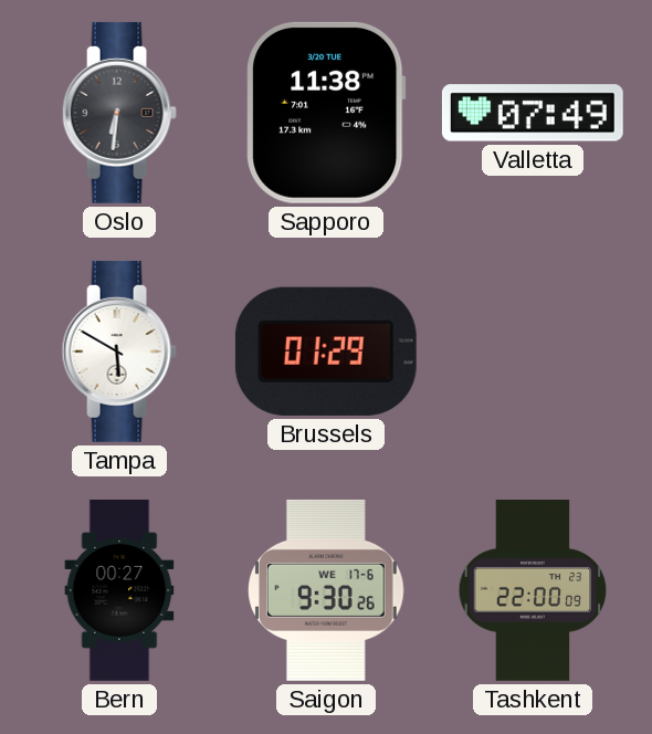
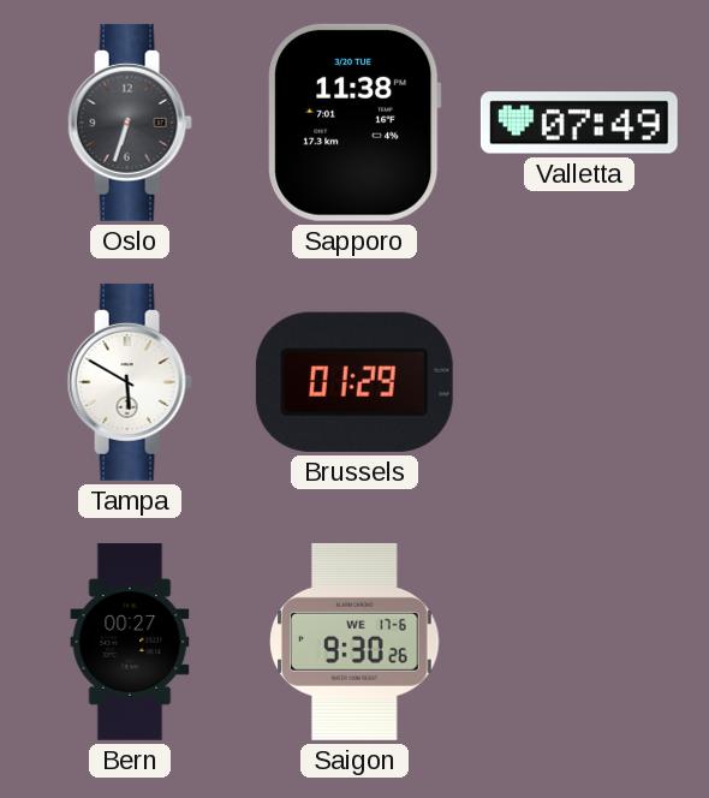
Oslo: 6:31 -> 6:33 (130, 123)
Tashkent: 22:00 -> none (533, 591)
